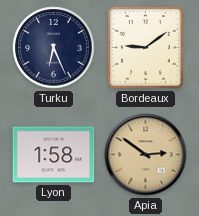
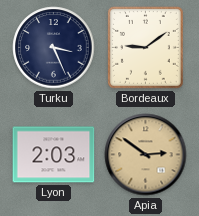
Turku: 6:26 -> 3:26 (54, 48)
Lyon: 1:58 -> 2:03 (54, 155)
